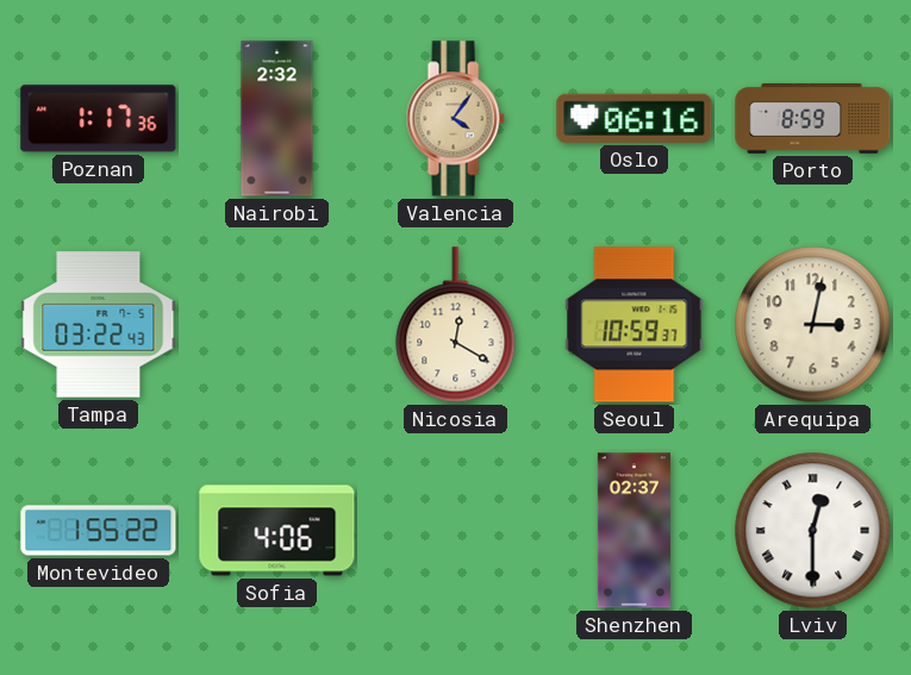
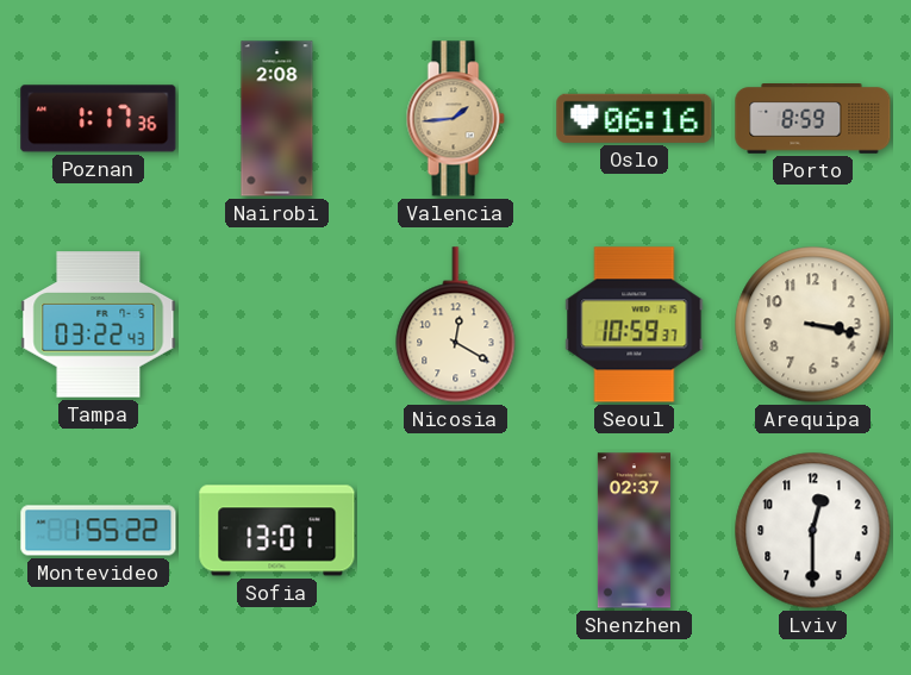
Nairobi: 2:32 -> 2:08 (277, 119)
Valencia: 4:06 -> 1:44 (455, 119)
Arequipa: 3:02 -> 3:17 (813, 325)
Sofia: 4:06 -> 13:01 (277, 531)
Lviv numerals: Roman -> Arabic (813, 531)
